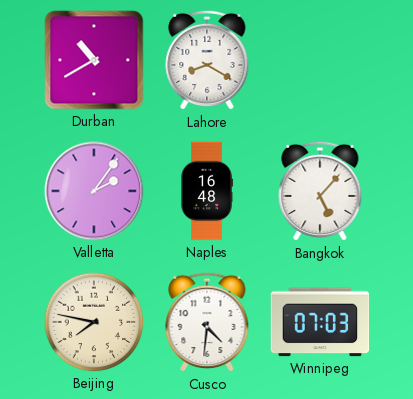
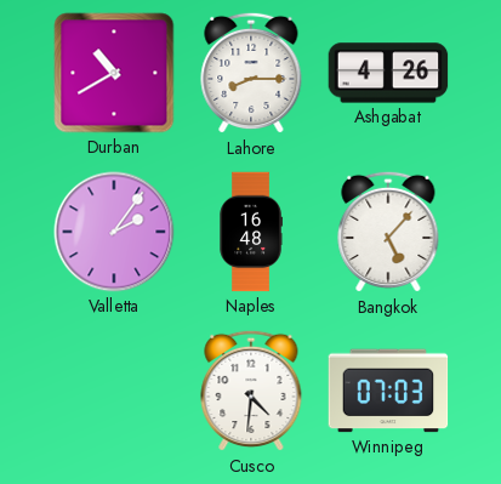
Lahore: 8:20 -> 8:15 (251, 73)
Ashgabat: none -> 4:26 (388, 73)
Beijing: 7:47 -> none (94, 322)
